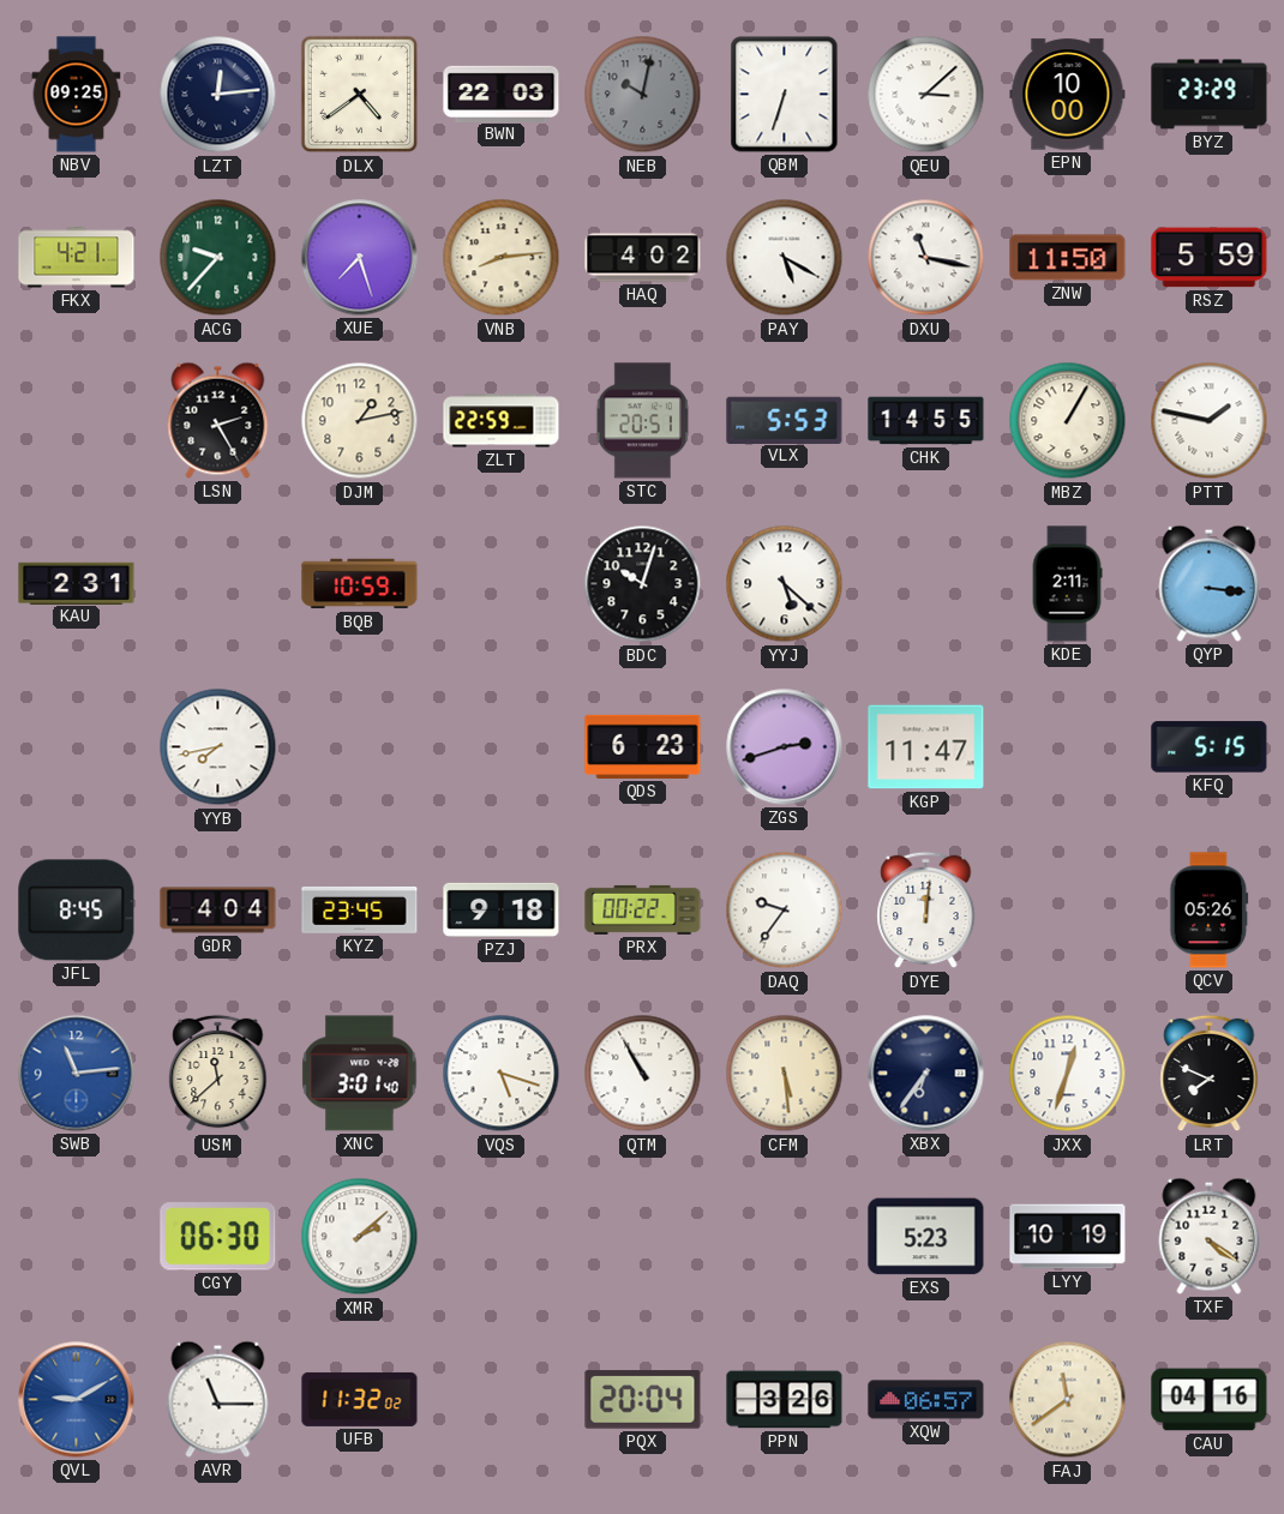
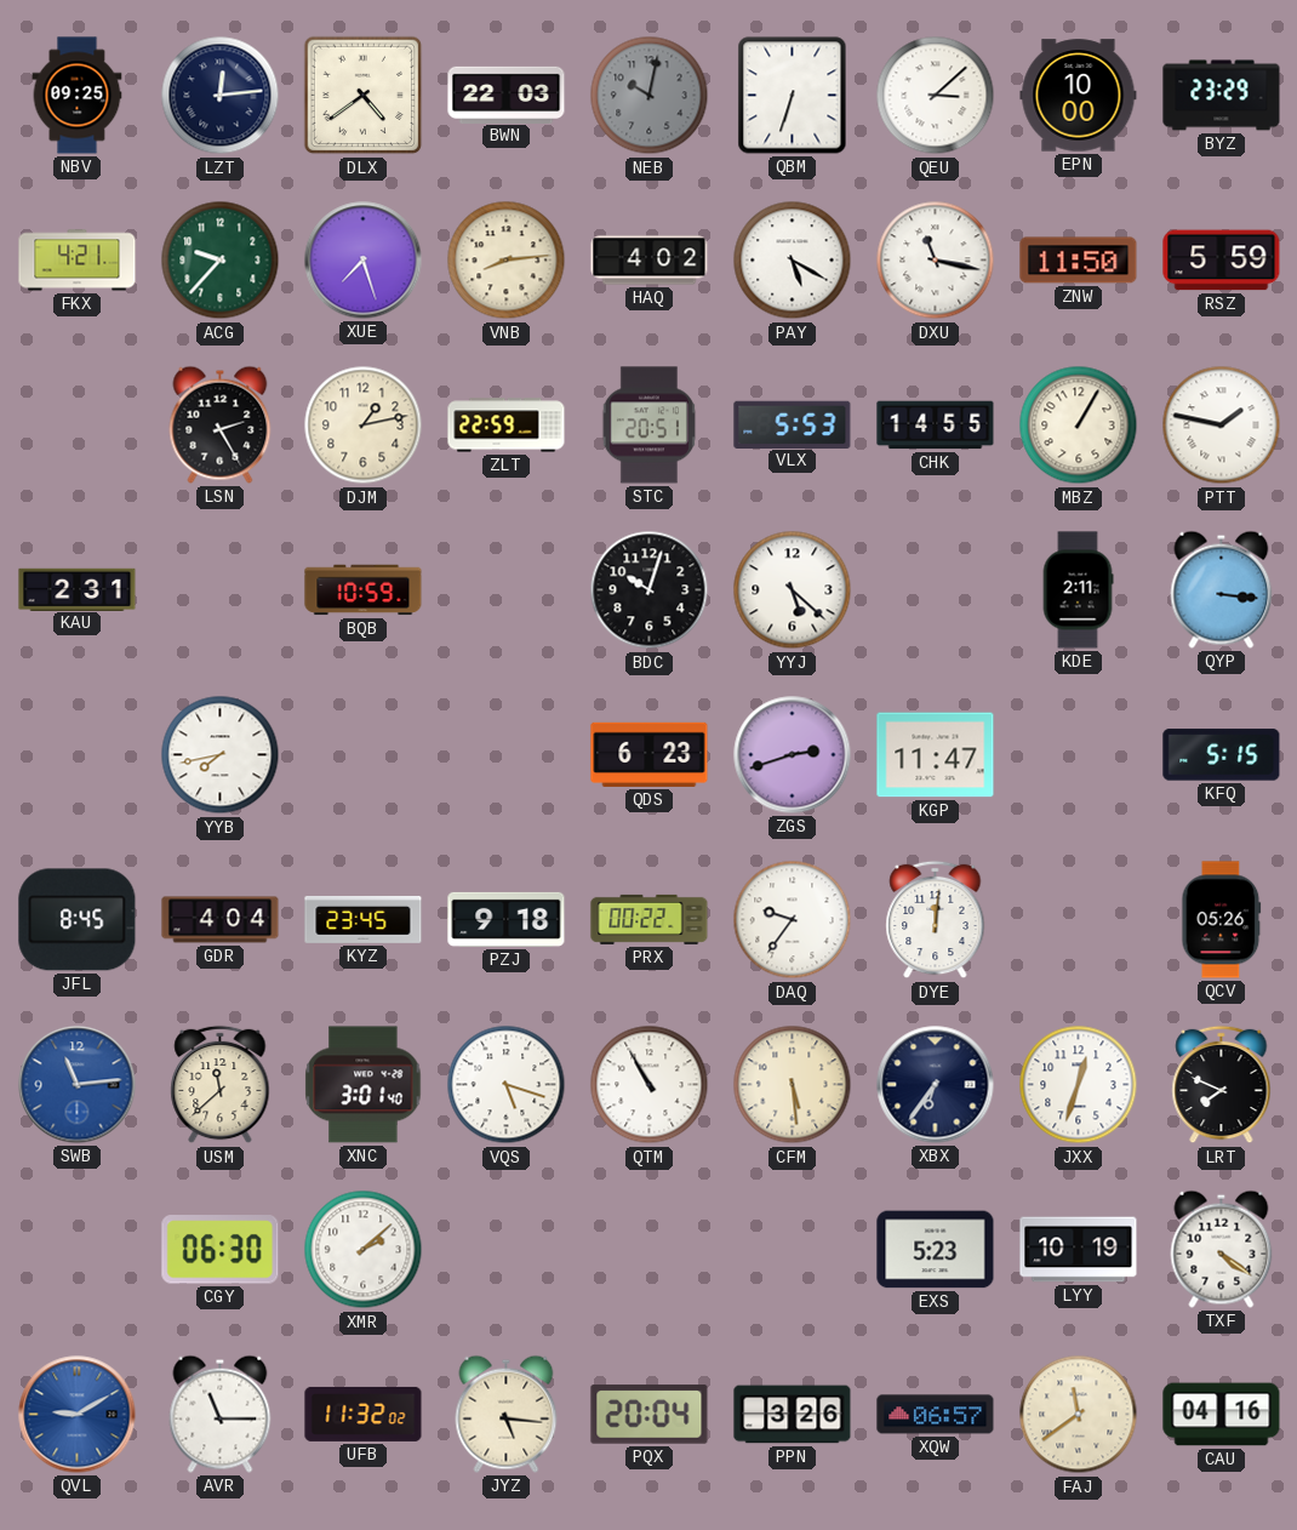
JYZ: none -> 5:16 (507, 1414)
